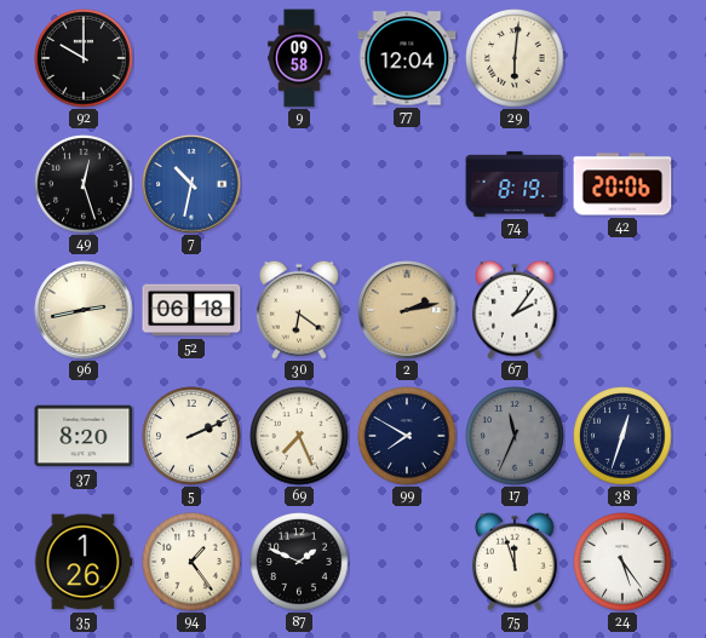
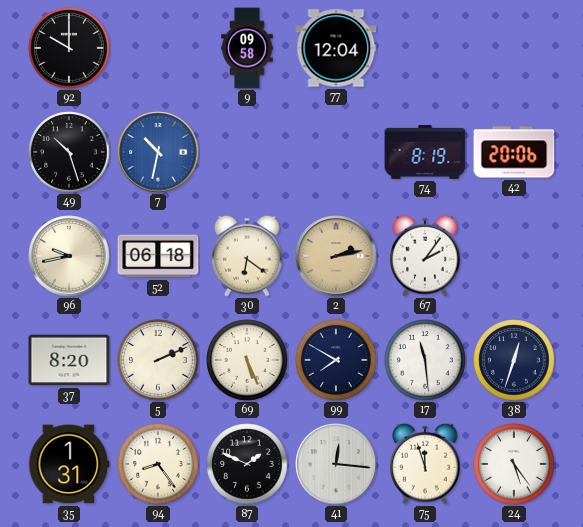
29: 6:01 -> none (515, 58)
49: 12:27 -> 10:27 (69, 152)
96: 2:43 -> 9:43 (69, 256)
69: 7:26 -> 5:26 (247, 360)
17: 11:34 -> 11:29 (425, 360)
17 dial: grey -> white (425, 360)
35: 1:26 -> 1:31 (69, 464)
94: 1:24 -> 8:24 (158, 464)
41: none -> 12:16 (336, 464)
